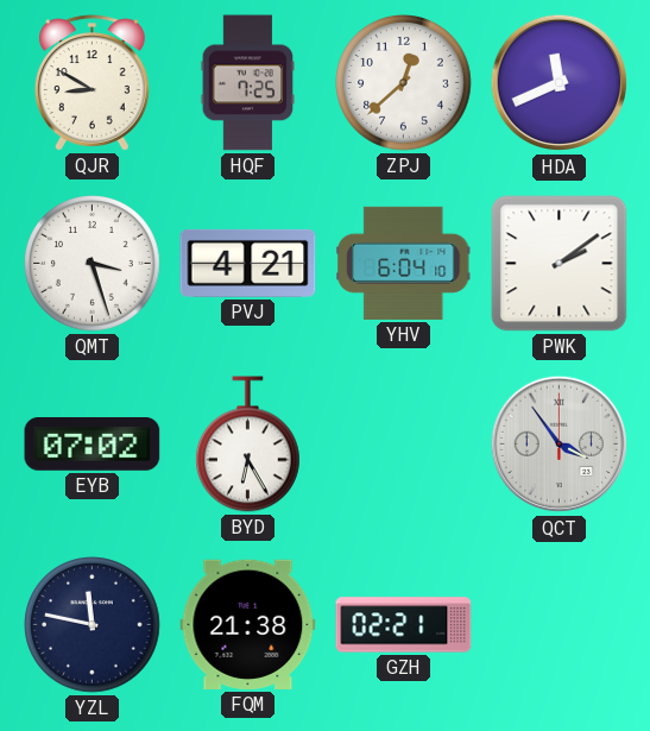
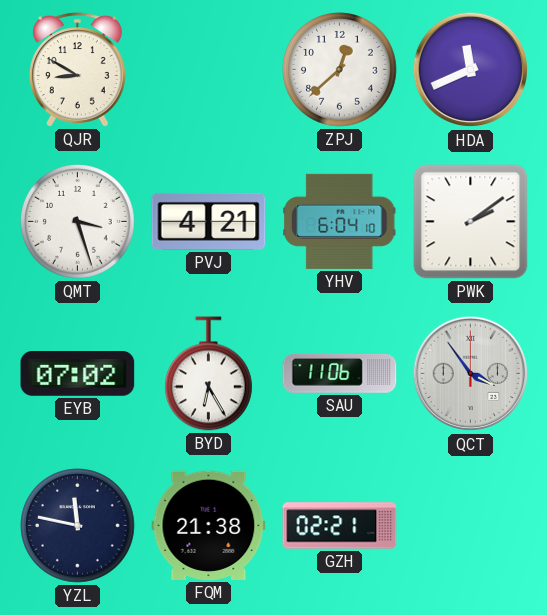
HQF: 7:25 -> none (248, 83)
SAU: none -> 11:06 (340, 373)
